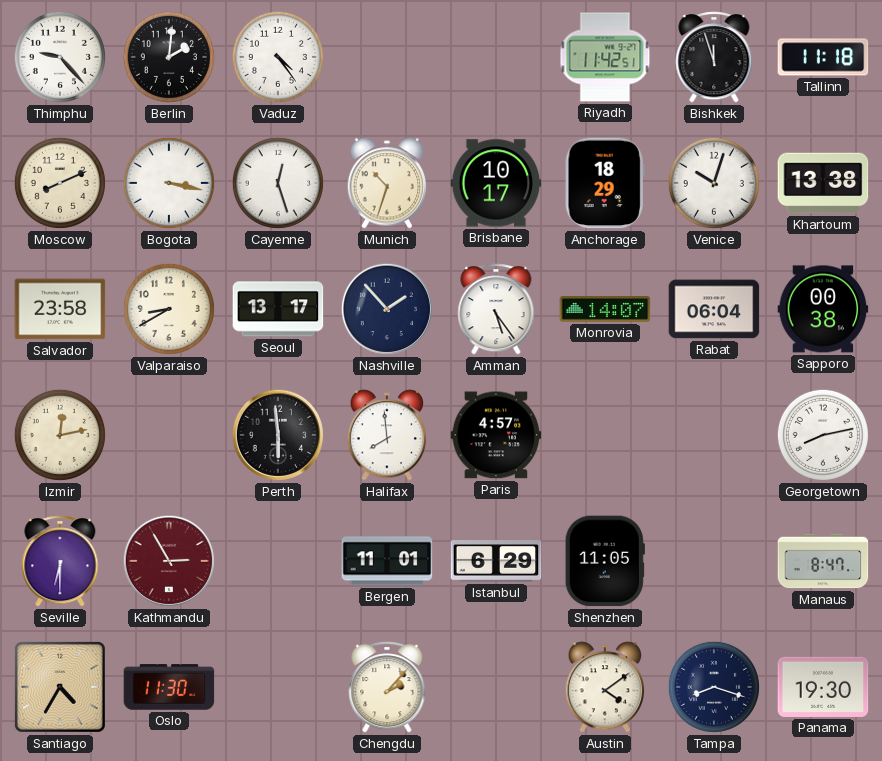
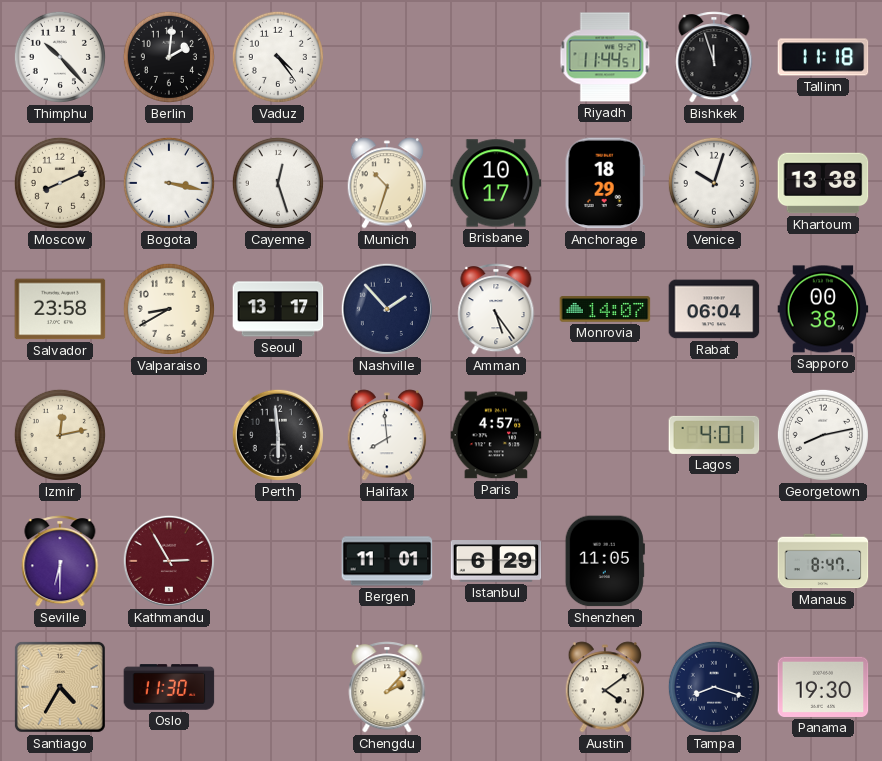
Thimphu: 9:23 -> 10:23 (60, 57)
Riyadh: 11:42 -> 11:44 (605, 57)
Lagos: none -> 4:01 (714, 435)
